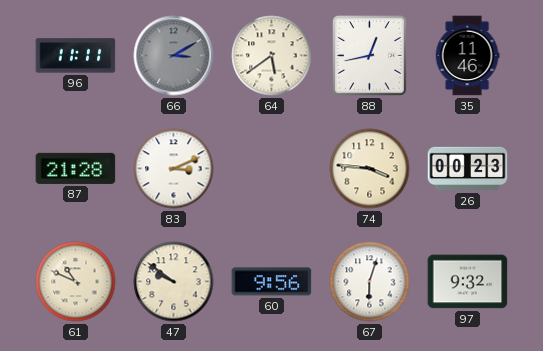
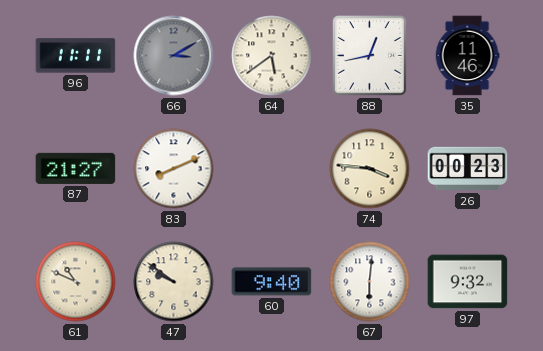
87: 21:28 -> 21:27 (76, 168)
83: 3:11 -> 8:11 (174, 169)
60: 9:56 -> 9:40 (272, 282)
67: 6:03 -> 6:01 (370, 282)
